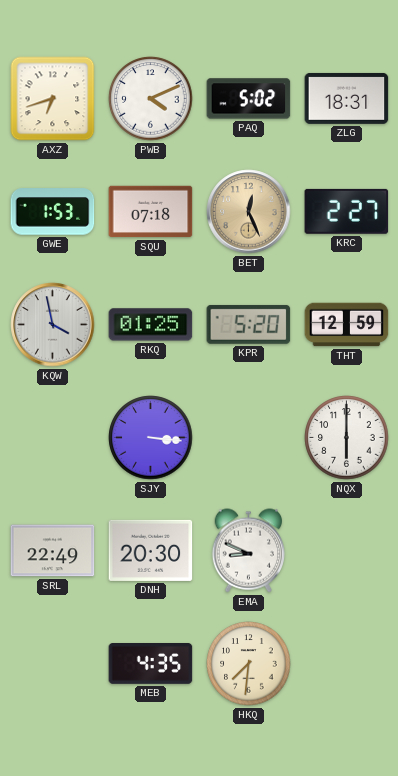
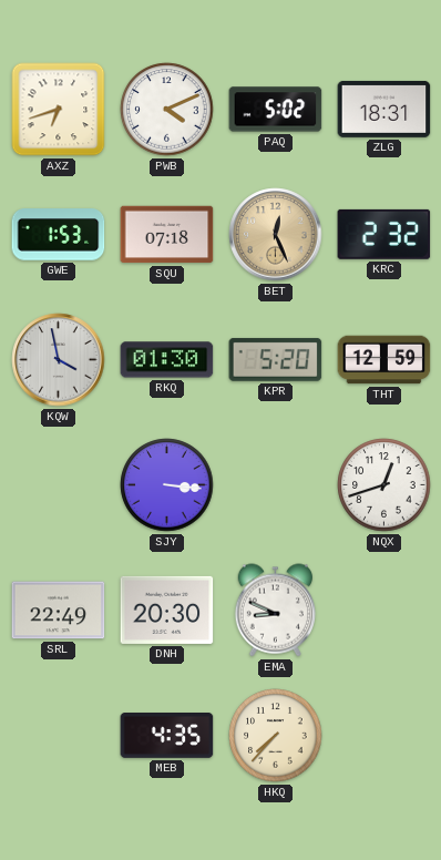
KRC: 2:27 -> 2:32 (384, 234)
RKQ: 01:25 -> 01:30 (167, 360)
NQX: 6:00 -> 12:42 (384, 485)
HKQ: 7:31 -> 7:37 (276, 736)
